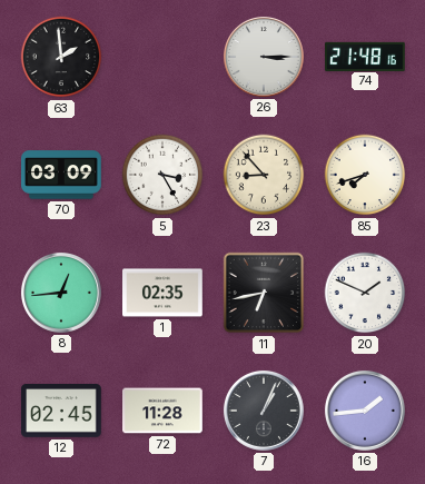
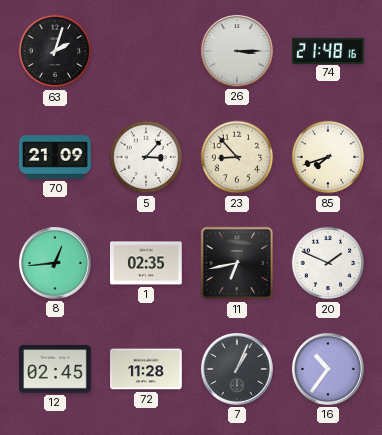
63: 1:59 -> 2:03 (55, 51)
70: 03:09 -> 21:09 (55, 157)
5: 3:25 -> 3:07 (146, 157)
16: 1:44 -> 10:36 (328, 369)
